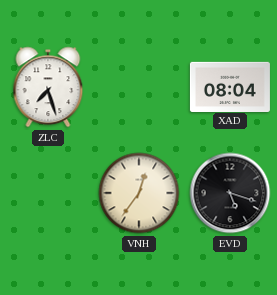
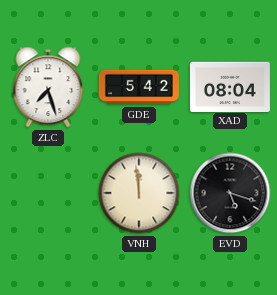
GDE: none -> 5:42 (139, 87)
VNH: 12:36 -> 11:59 (139, 193)
